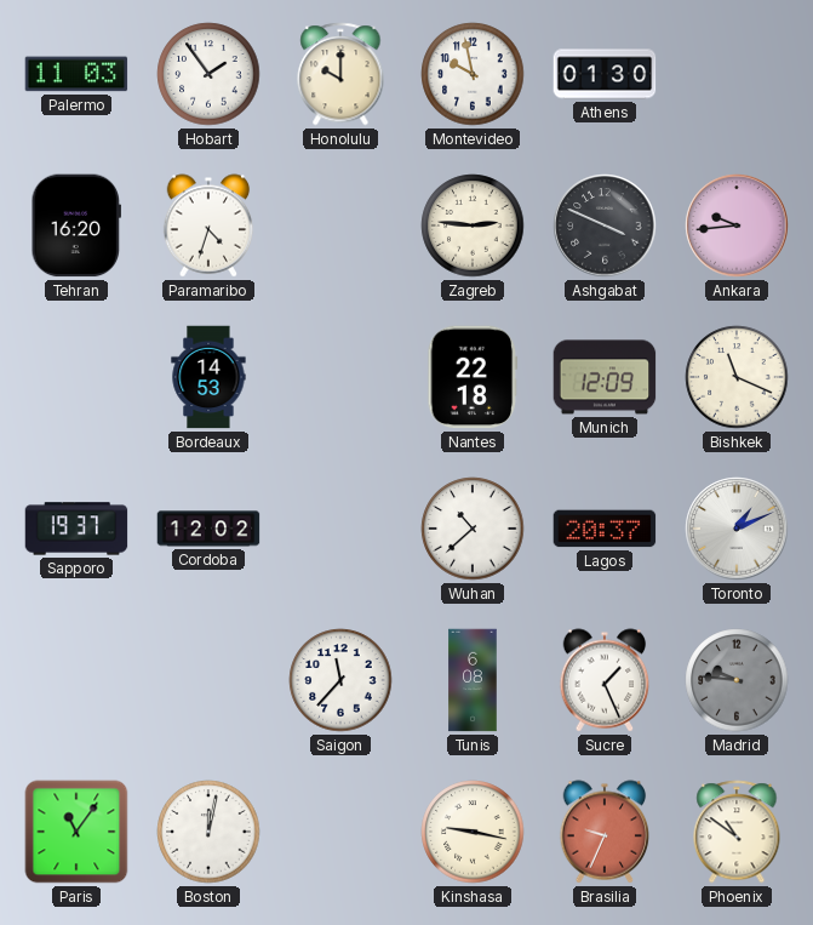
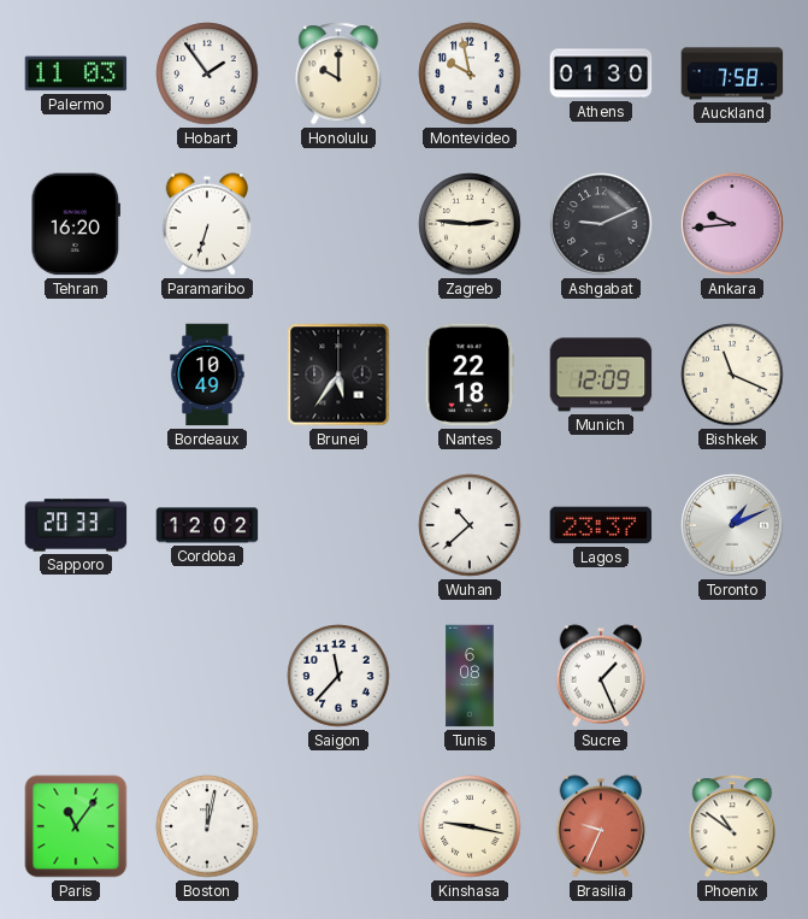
Auckland: none -> 7:58 (732, 73)
Paramaribo: 4:33 -> 6:33 (207, 224)
Ashgabat: 3:49 -> 9:11 (601, 224)
Bordeaux: 14:53 -> 10:49 (207, 375)
Brunei: none -> 5:36 (338, 375)
Sapporo: 19:37 -> 20:33 (76, 525)
Lagos: 20:37 -> 23:37 (601, 525)
Madrid: 9:46 -> none (737, 680)
